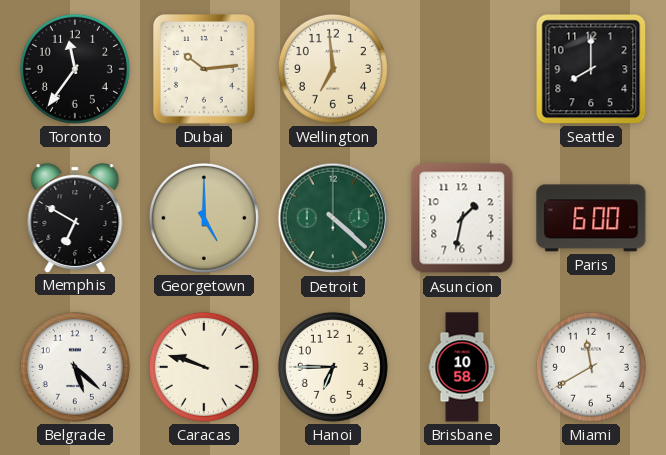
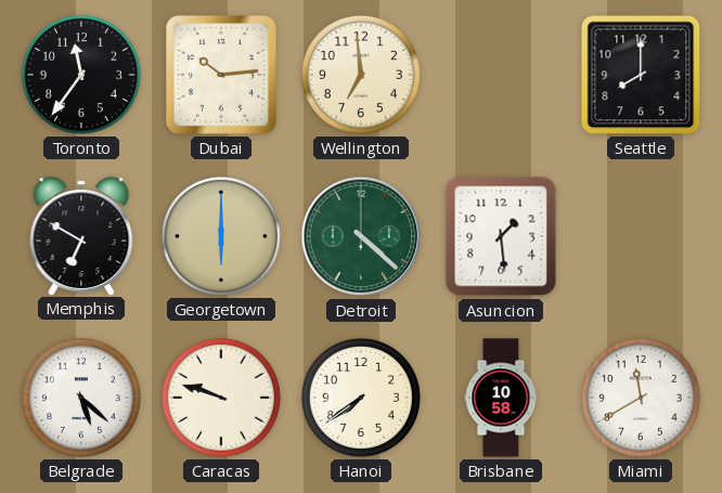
Georgetown: 5:00 -> 6:00 (221, 236)
Asuncion: 1:32 -> 1:29 (501, 236)
Paris: 6:00 -> none (591, 218)
Hanoi: 6:45 -> 7:39 (361, 398)
